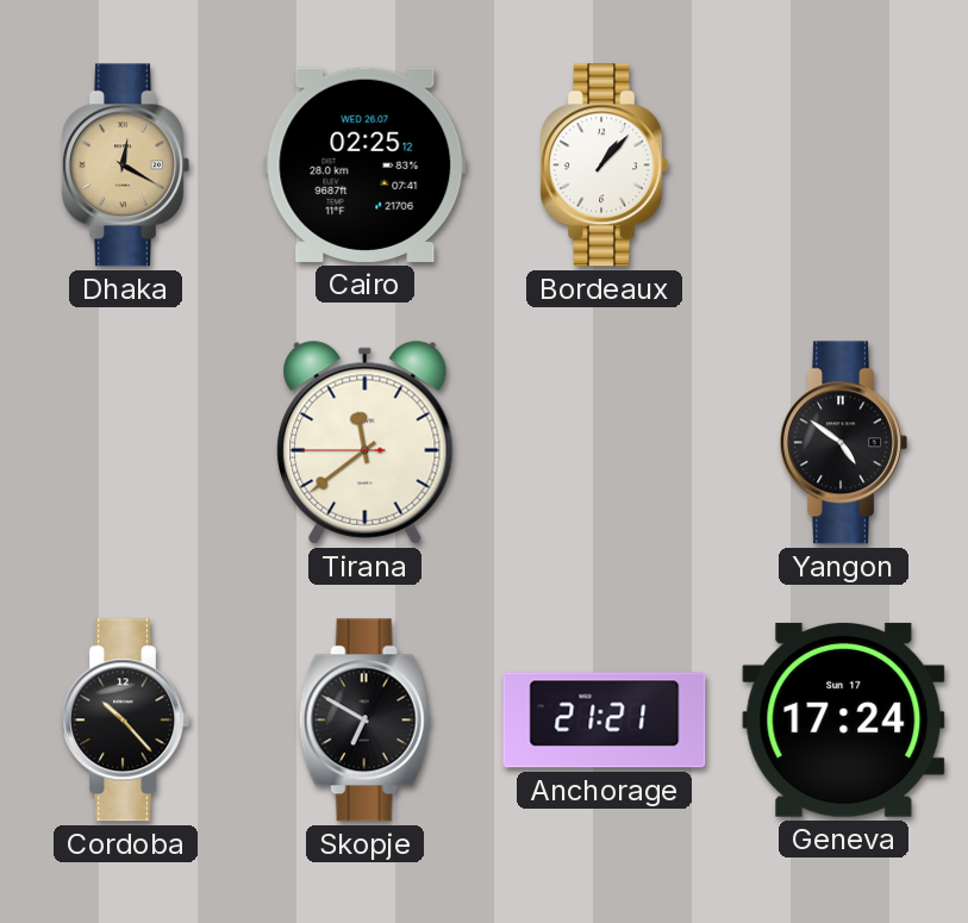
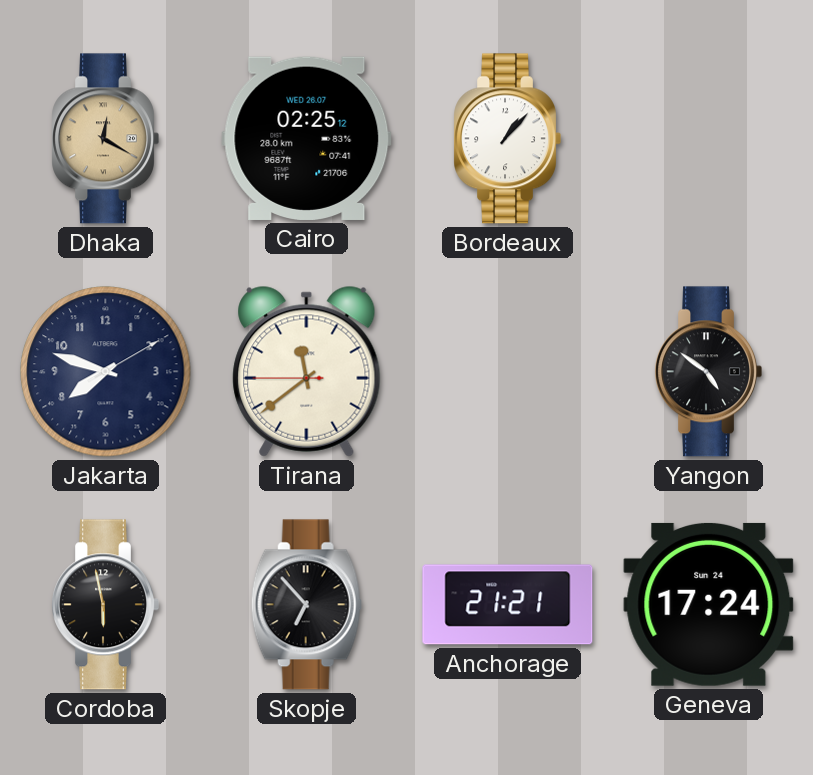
Jakarta: none -> 7:48 (106, 372)
Cordoba: 10:23 -> 5:58 (105, 605)
Skopje: 6:50 -> 6:53 (306, 605)
Geneva date: Sun 17 -> Sun 24 (709, 604)
